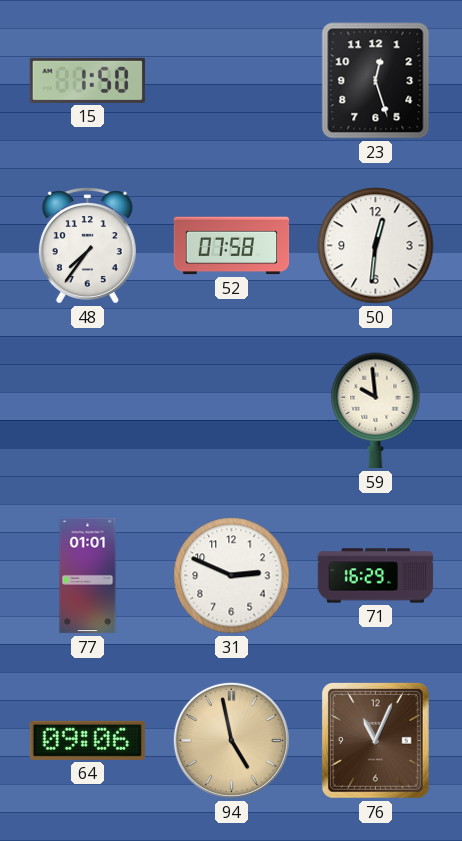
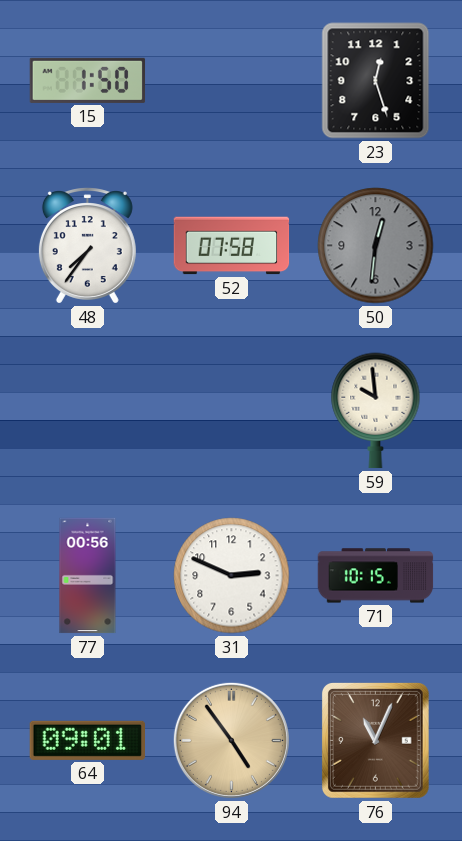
50 dial: white -> grey (376, 246)
77: 01:01 -> 00:56 (88, 576)
71: 16:29 -> 10:15 (376, 576)
64: 09:06 -> 09:01 (87, 740)
94: 4:58 -> 4:54 (231, 740)
